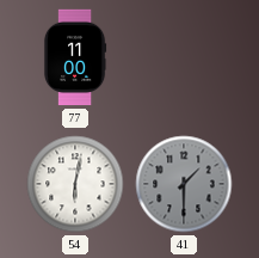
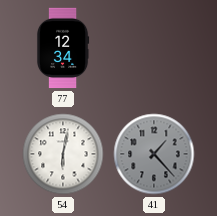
77: 11:00 -> 12:34 (63, 48)
41: 1:30 -> 1:23 (154, 154)
